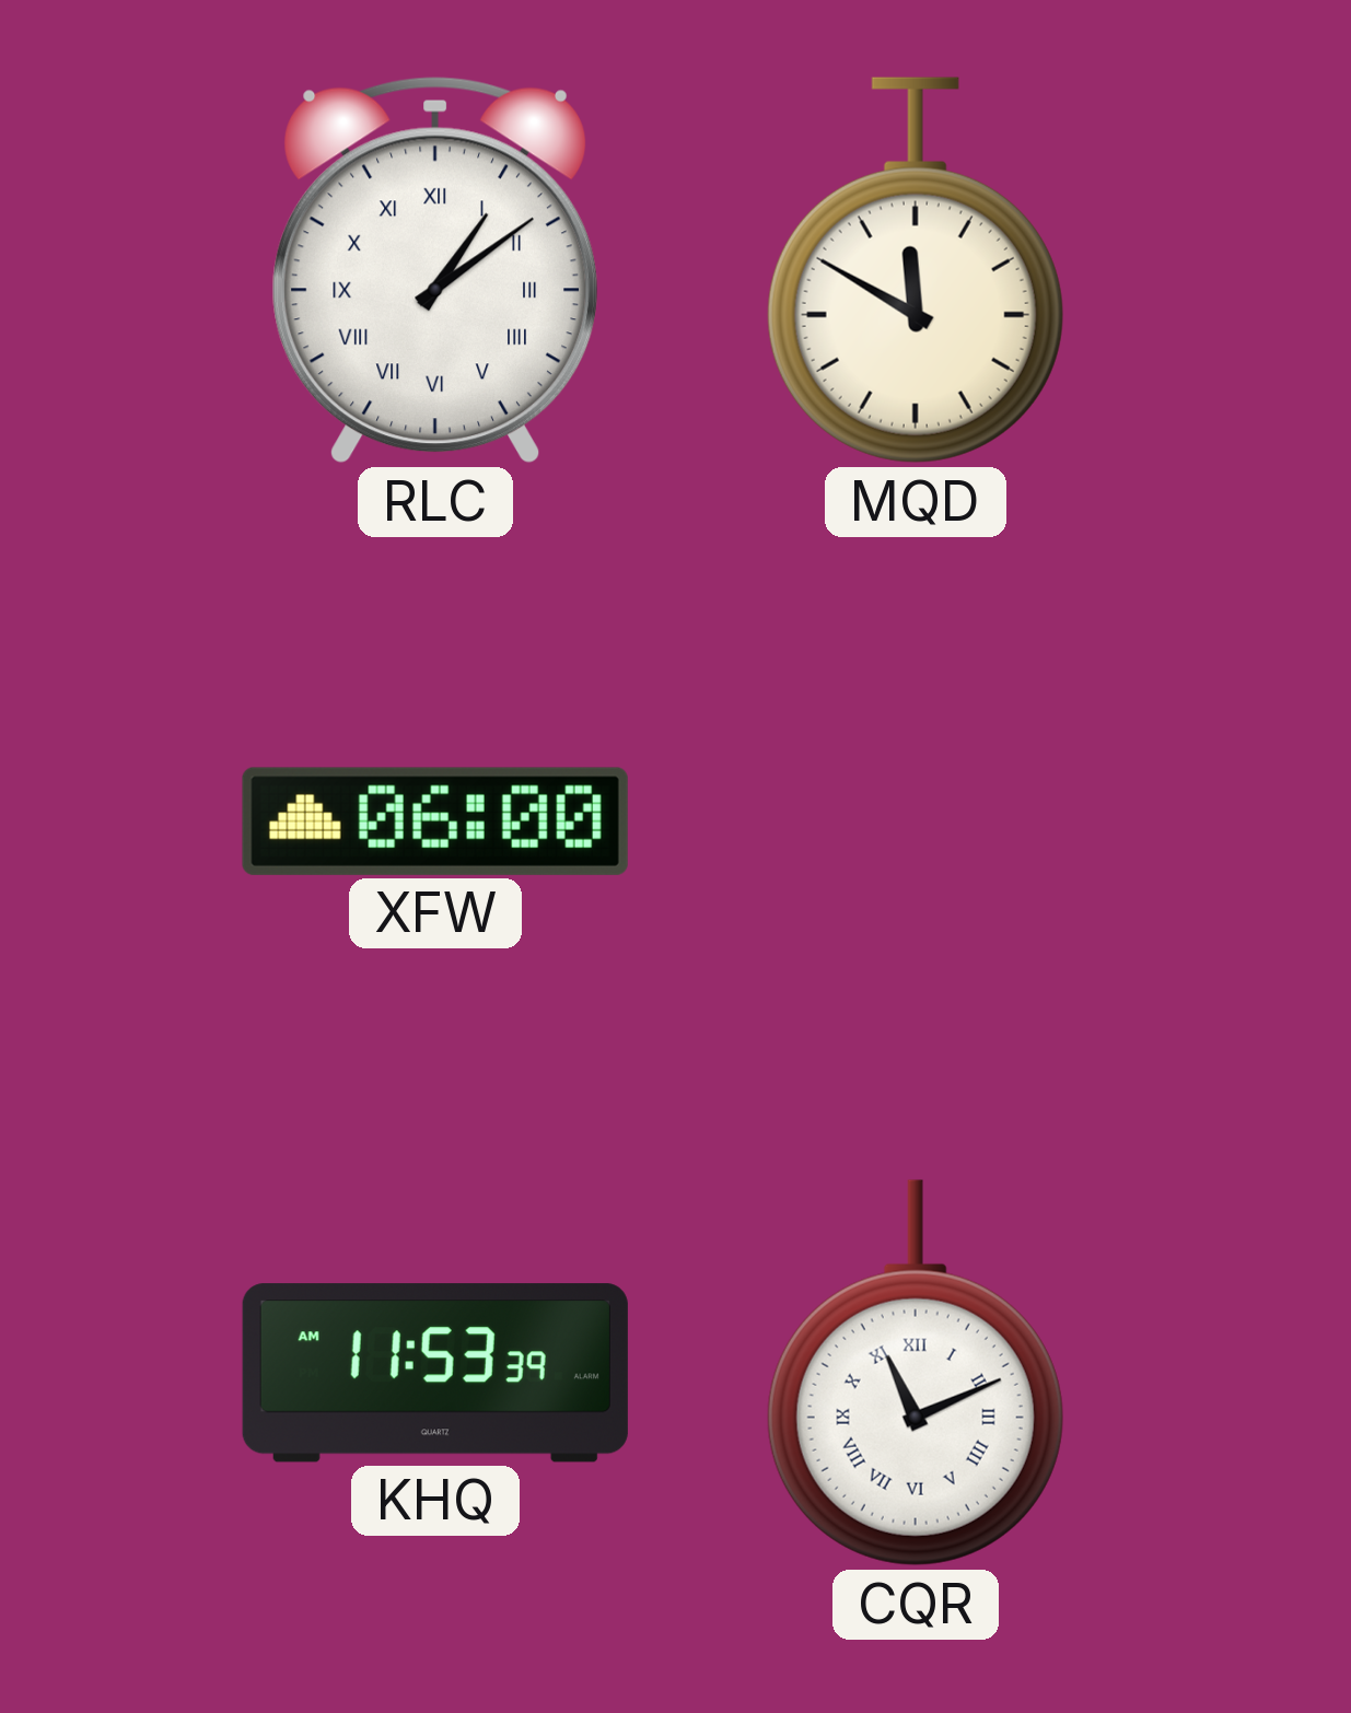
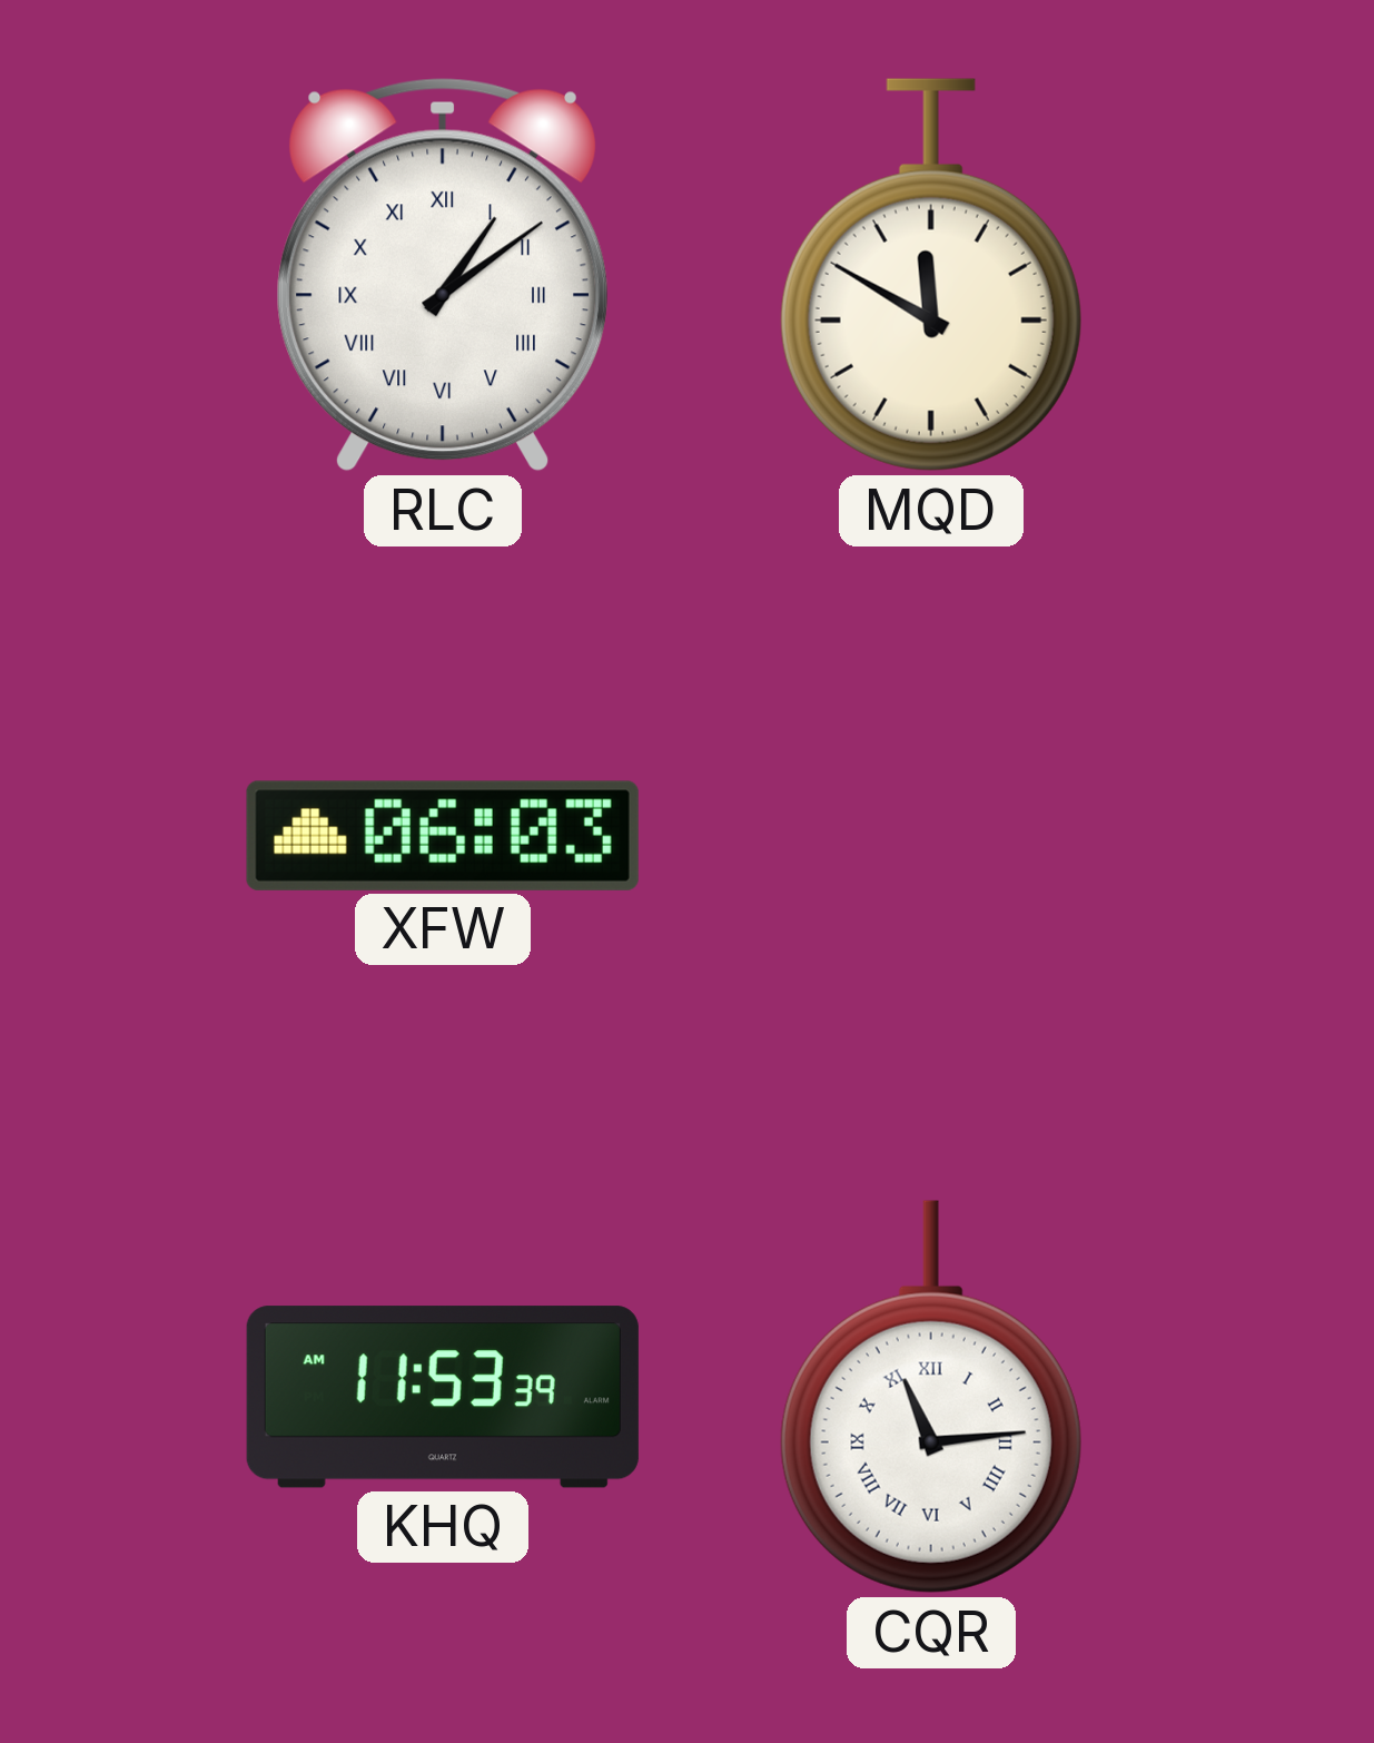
XFW: 06:00 -> 06:03 (443, 836)
CQR: 11:11 -> 11:14 (931, 1397)
